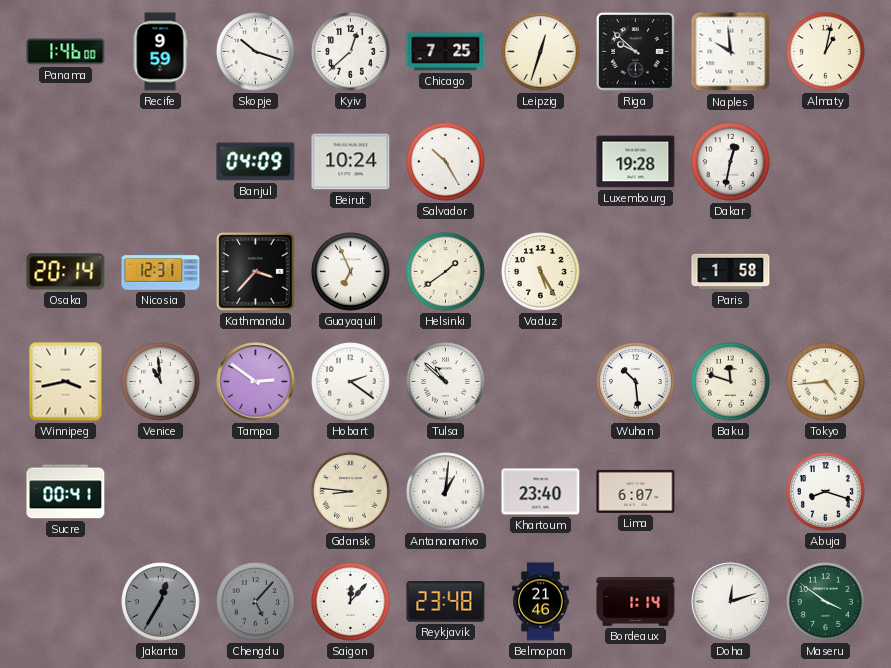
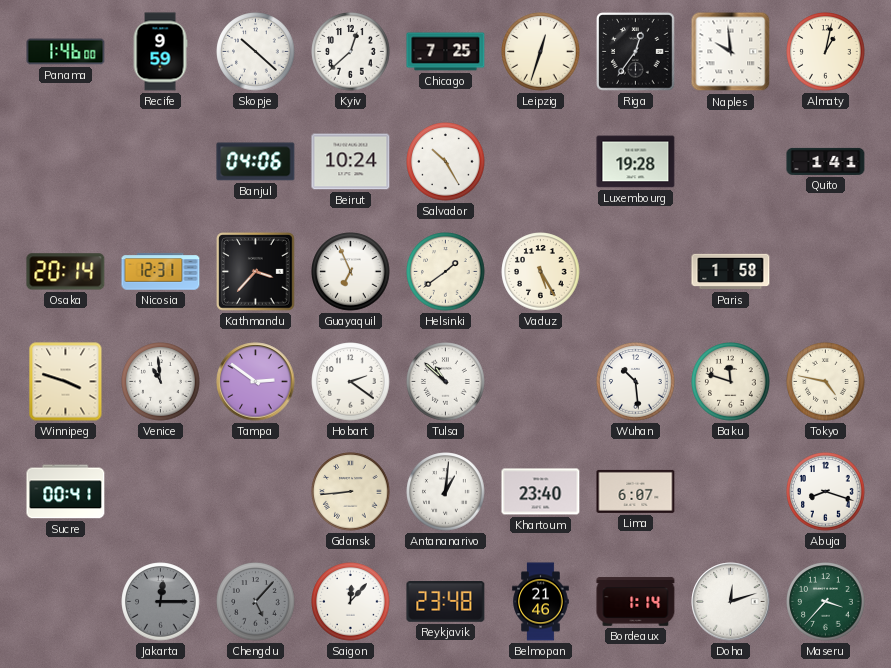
Skopje: 10:18 -> 10:22 (256, 52)
Riga: 9:52 -> 12:36 (636, 52)
Banjul: 04:09 -> 04:06 (256, 162)
Dakar: 12:32 -> none (731, 162)
Quito: none -> 1:41 (826, 161)
Winnipeg: 3:43 -> 3:48 (66, 382)
Tokyo: 4:44 -> 4:47 (826, 382)
Gdansk: 8:46 -> 8:44 (351, 492)
Jakarta: 12:35 -> 12:15 (161, 602)
Maseru: 3:51 -> 3:37 (826, 602)
